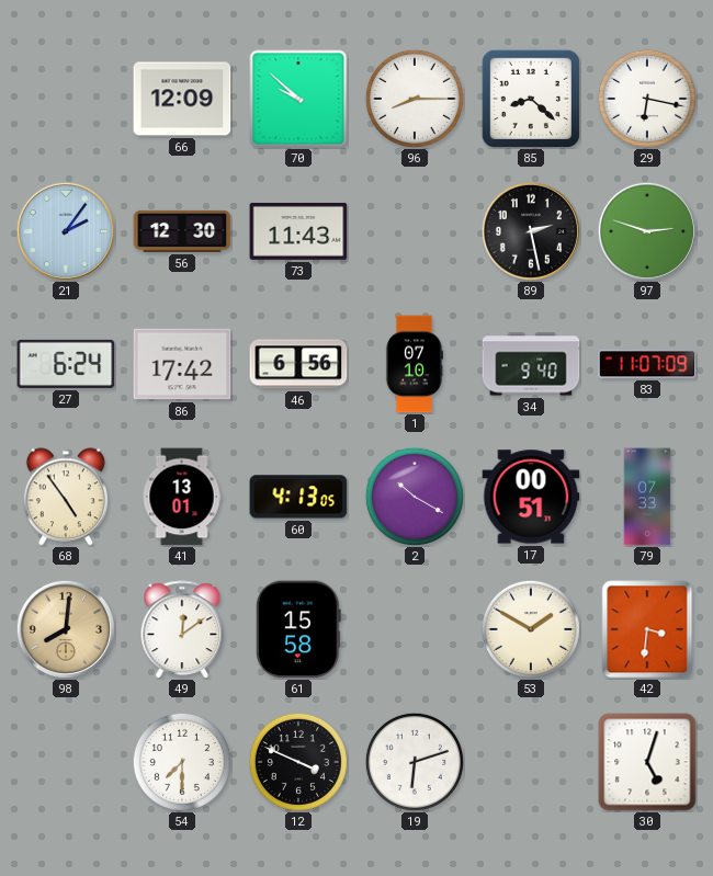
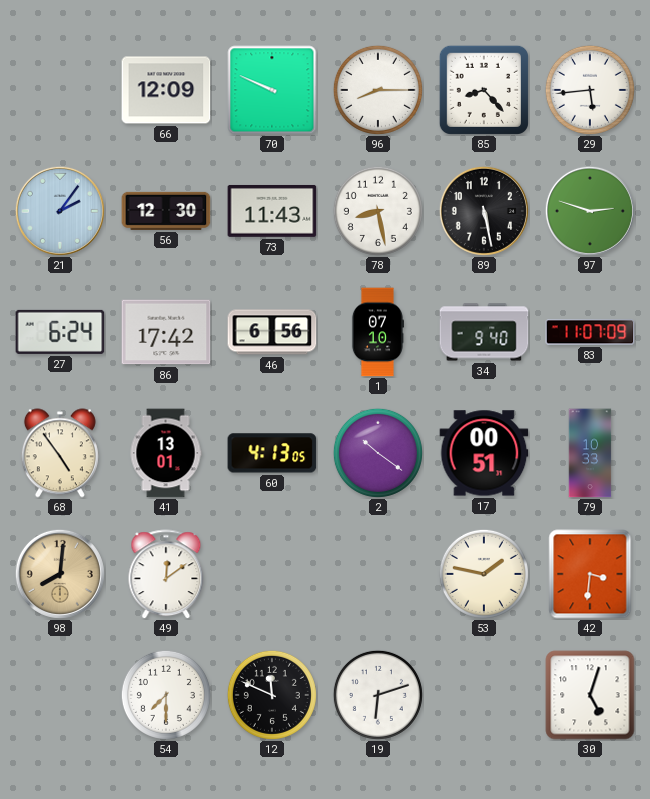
70: 9:52 -> 9:49 (272, 90)
85: 8:22 -> 8:23 (484, 90)
29: 6:17 -> 5:44 (590, 90)
78: none -> 8:28 (378, 211)
89: 2:28 -> 5:28 (484, 211)
2: 10:20 -> 10:21 (378, 453)
79: 07:33 -> 10:33 (590, 453)
61: 15:58 -> none (298, 629)
53: 1:50 -> 1:47 (484, 574)
12: 3:49 -> 11:49 (272, 695)
